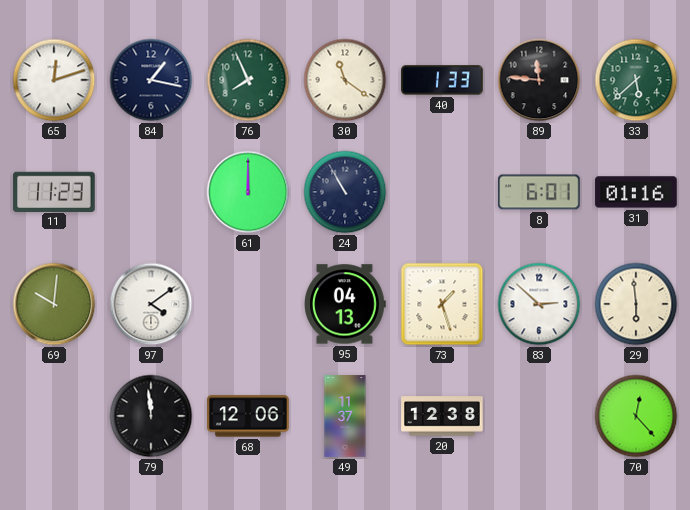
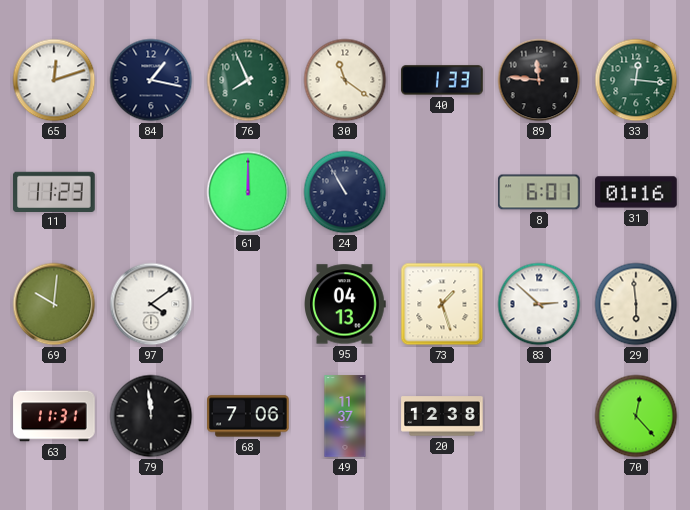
33: 5:38 -> 12:16 (636, 80)
63: none -> 11:31 (54, 416)
68: 12:06 -> 7:06 (248, 416)
